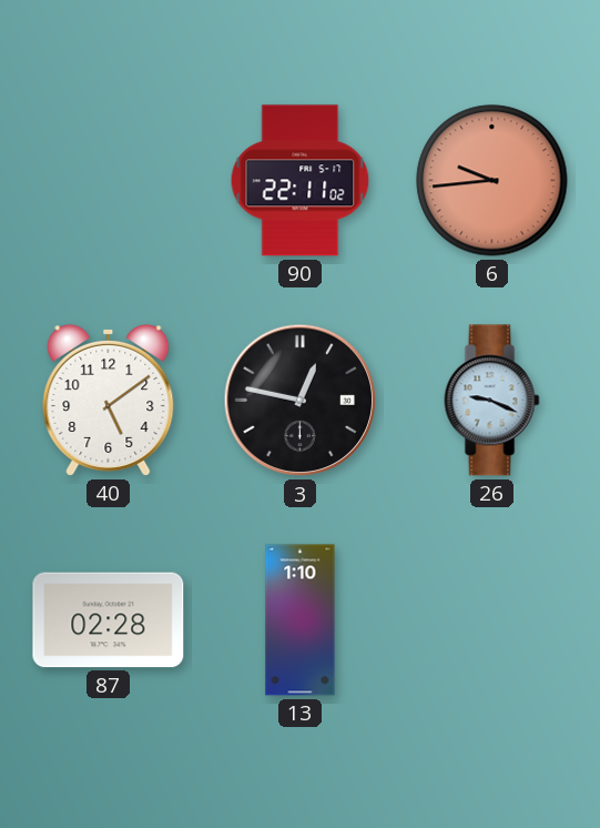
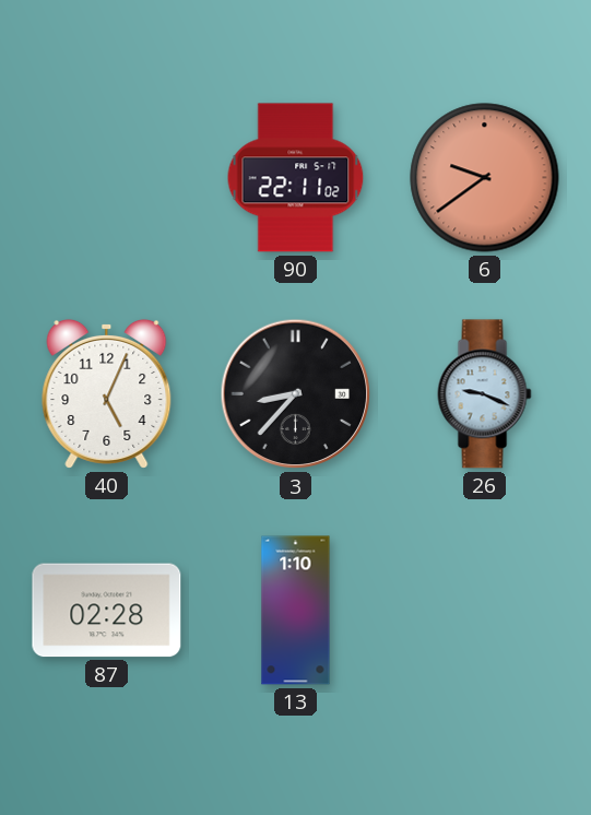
6: 9:44 -> 9:39 (485, 178)
40: 5:09 -> 5:04 (107, 393)
3: 12:47 -> 8:37 (296, 394)
